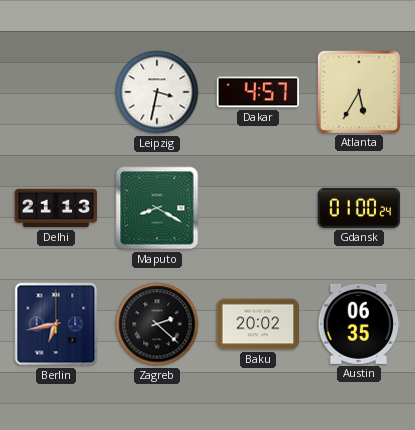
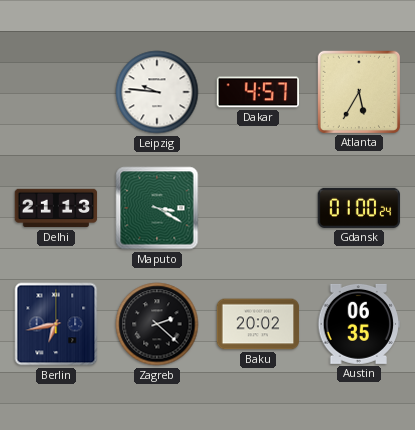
Leipzig: 3:32 -> 9:46 (157, 92)
Maputo: 8:20 -> 3:20 (157, 208)
